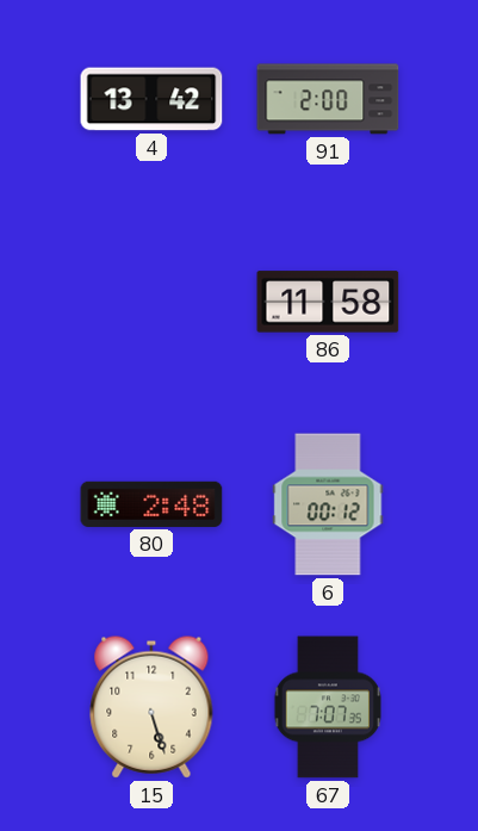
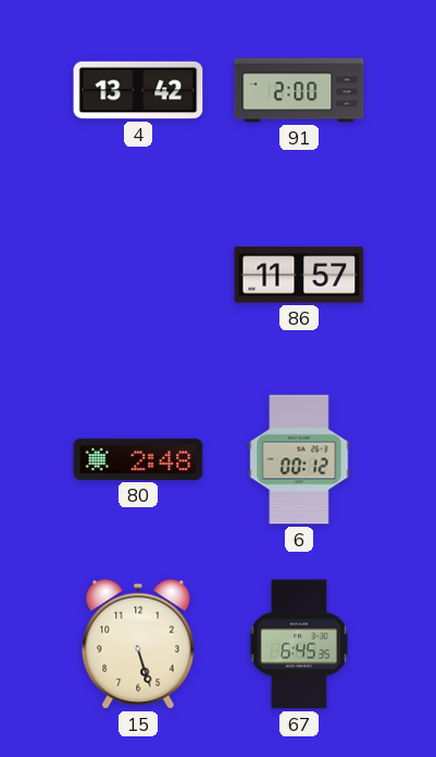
86: 11:58 -> 11:57 (299, 275)
67: 7:07 -> 6:45 (299, 644)
